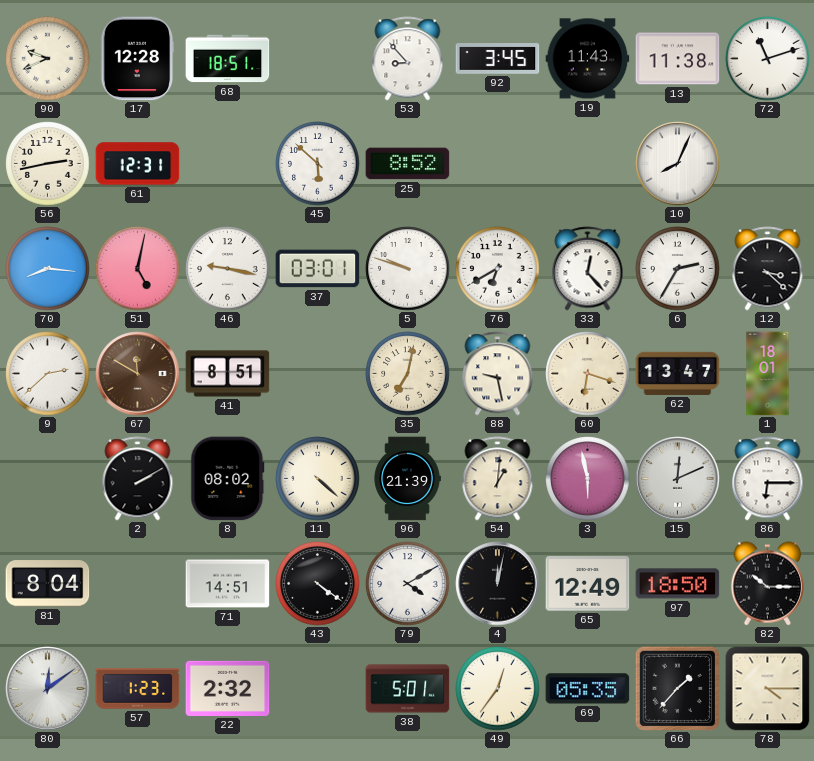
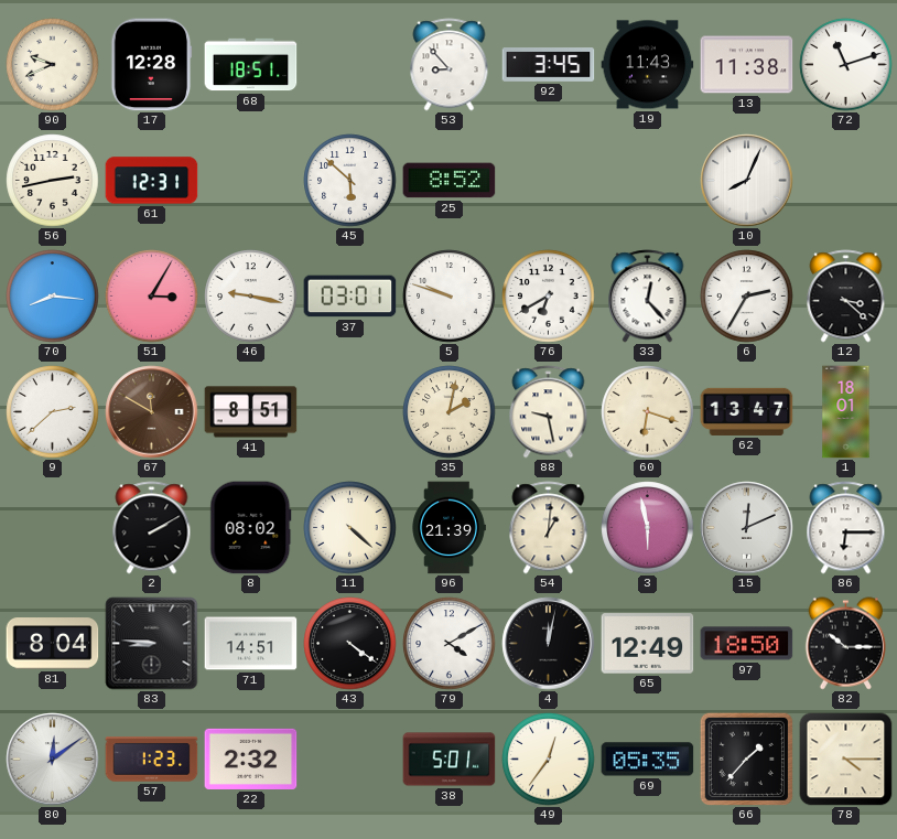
51: 5:02 -> 3:05 (152, 297)
35: 7:02 -> 2:02 (450, 412)
83: none -> 8:46 (152, 644)
